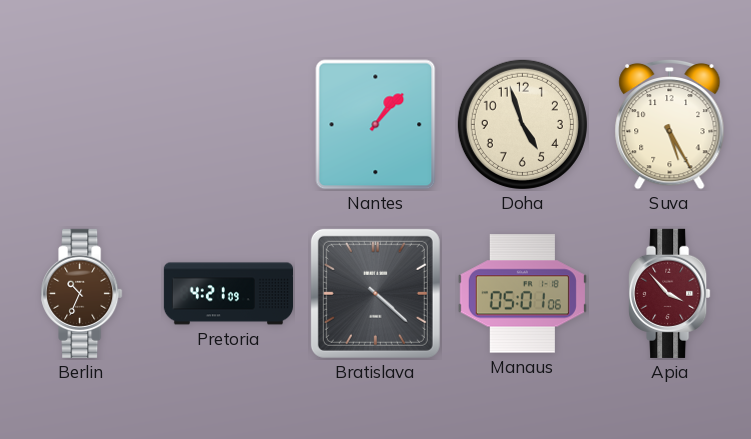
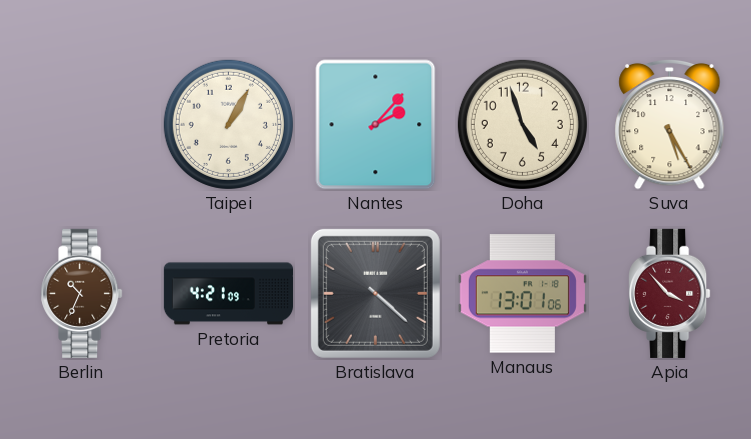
Taipei: none -> 1:05 (228, 124)
Nantes: 1:07 -> 2:07 (376, 125)
Manaus: 05:01 -> 13:01 (522, 294)
